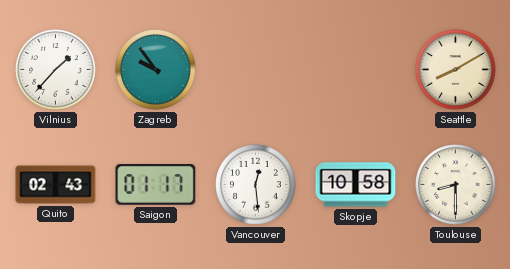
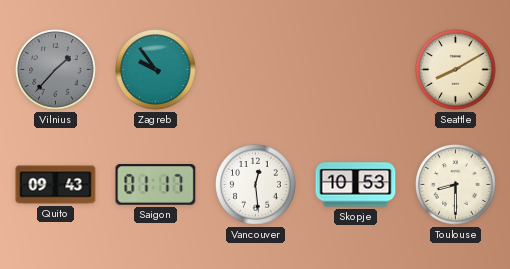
Vilnius dial: white -> grey (56, 70)
Quito: 02:43 -> 09:43 (56, 185)
Skopje: 10:58 -> 10:53 (356, 185)
